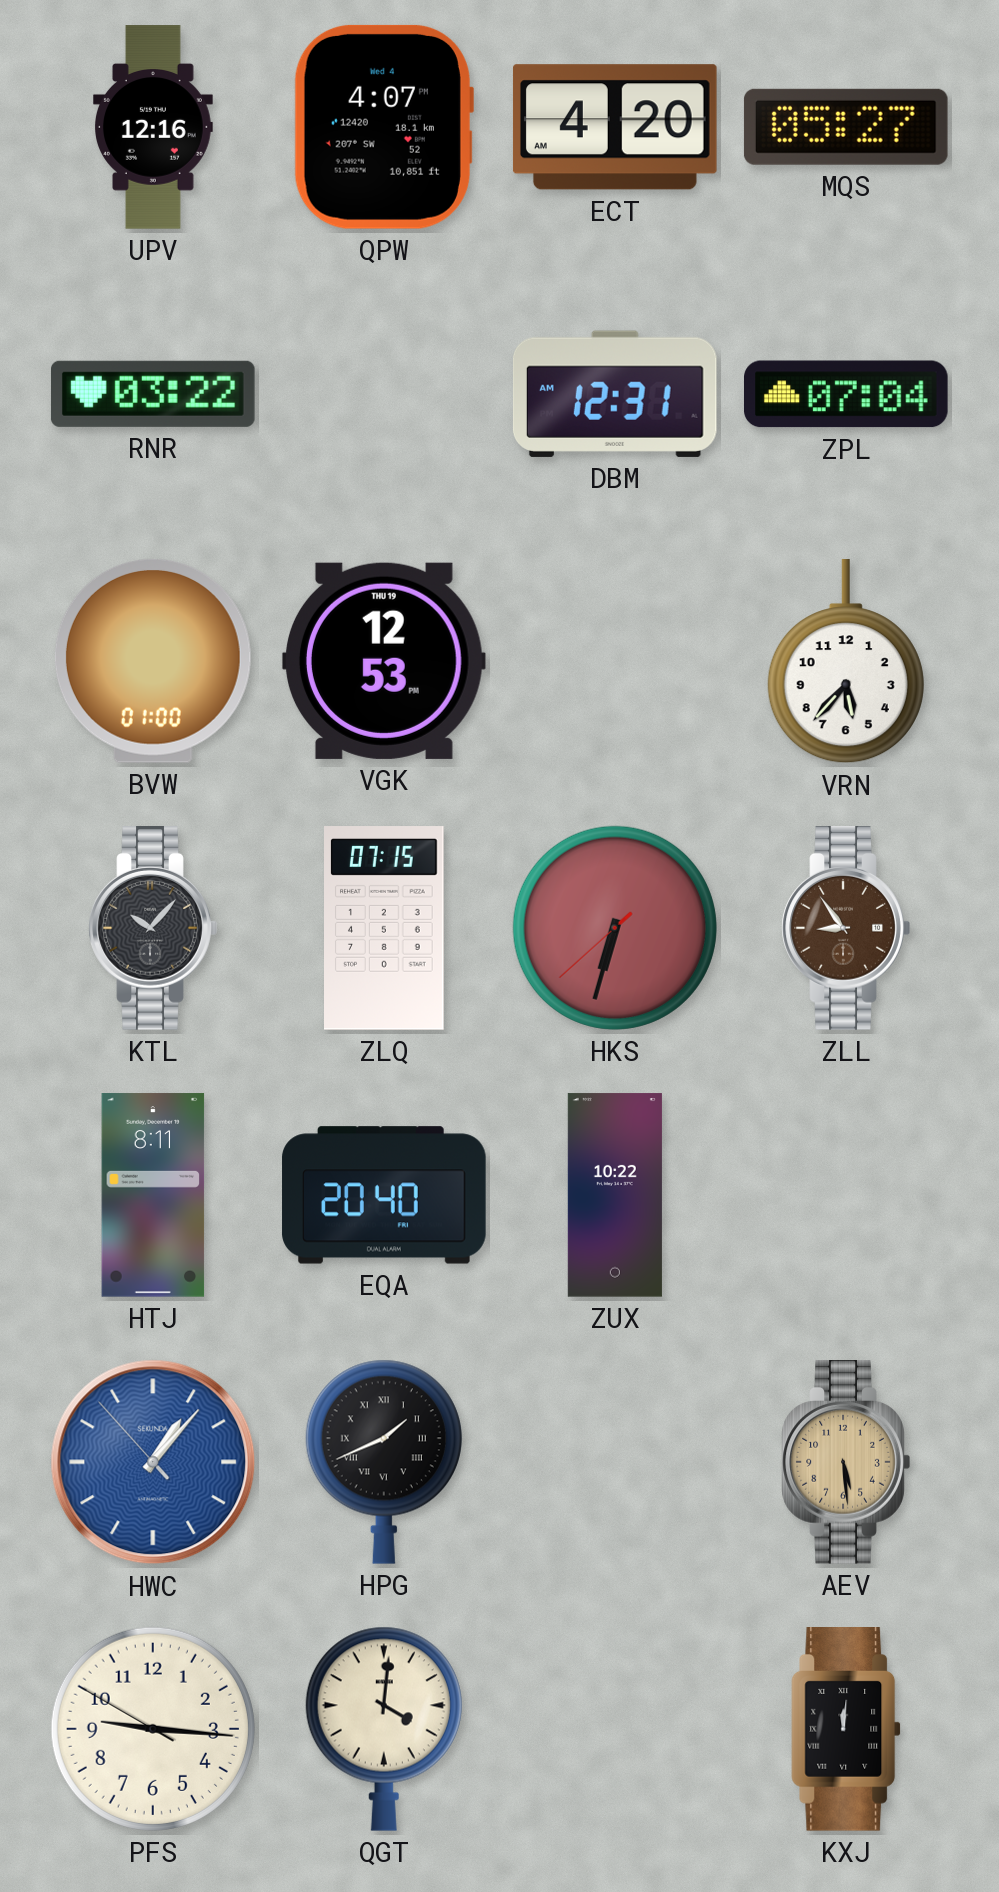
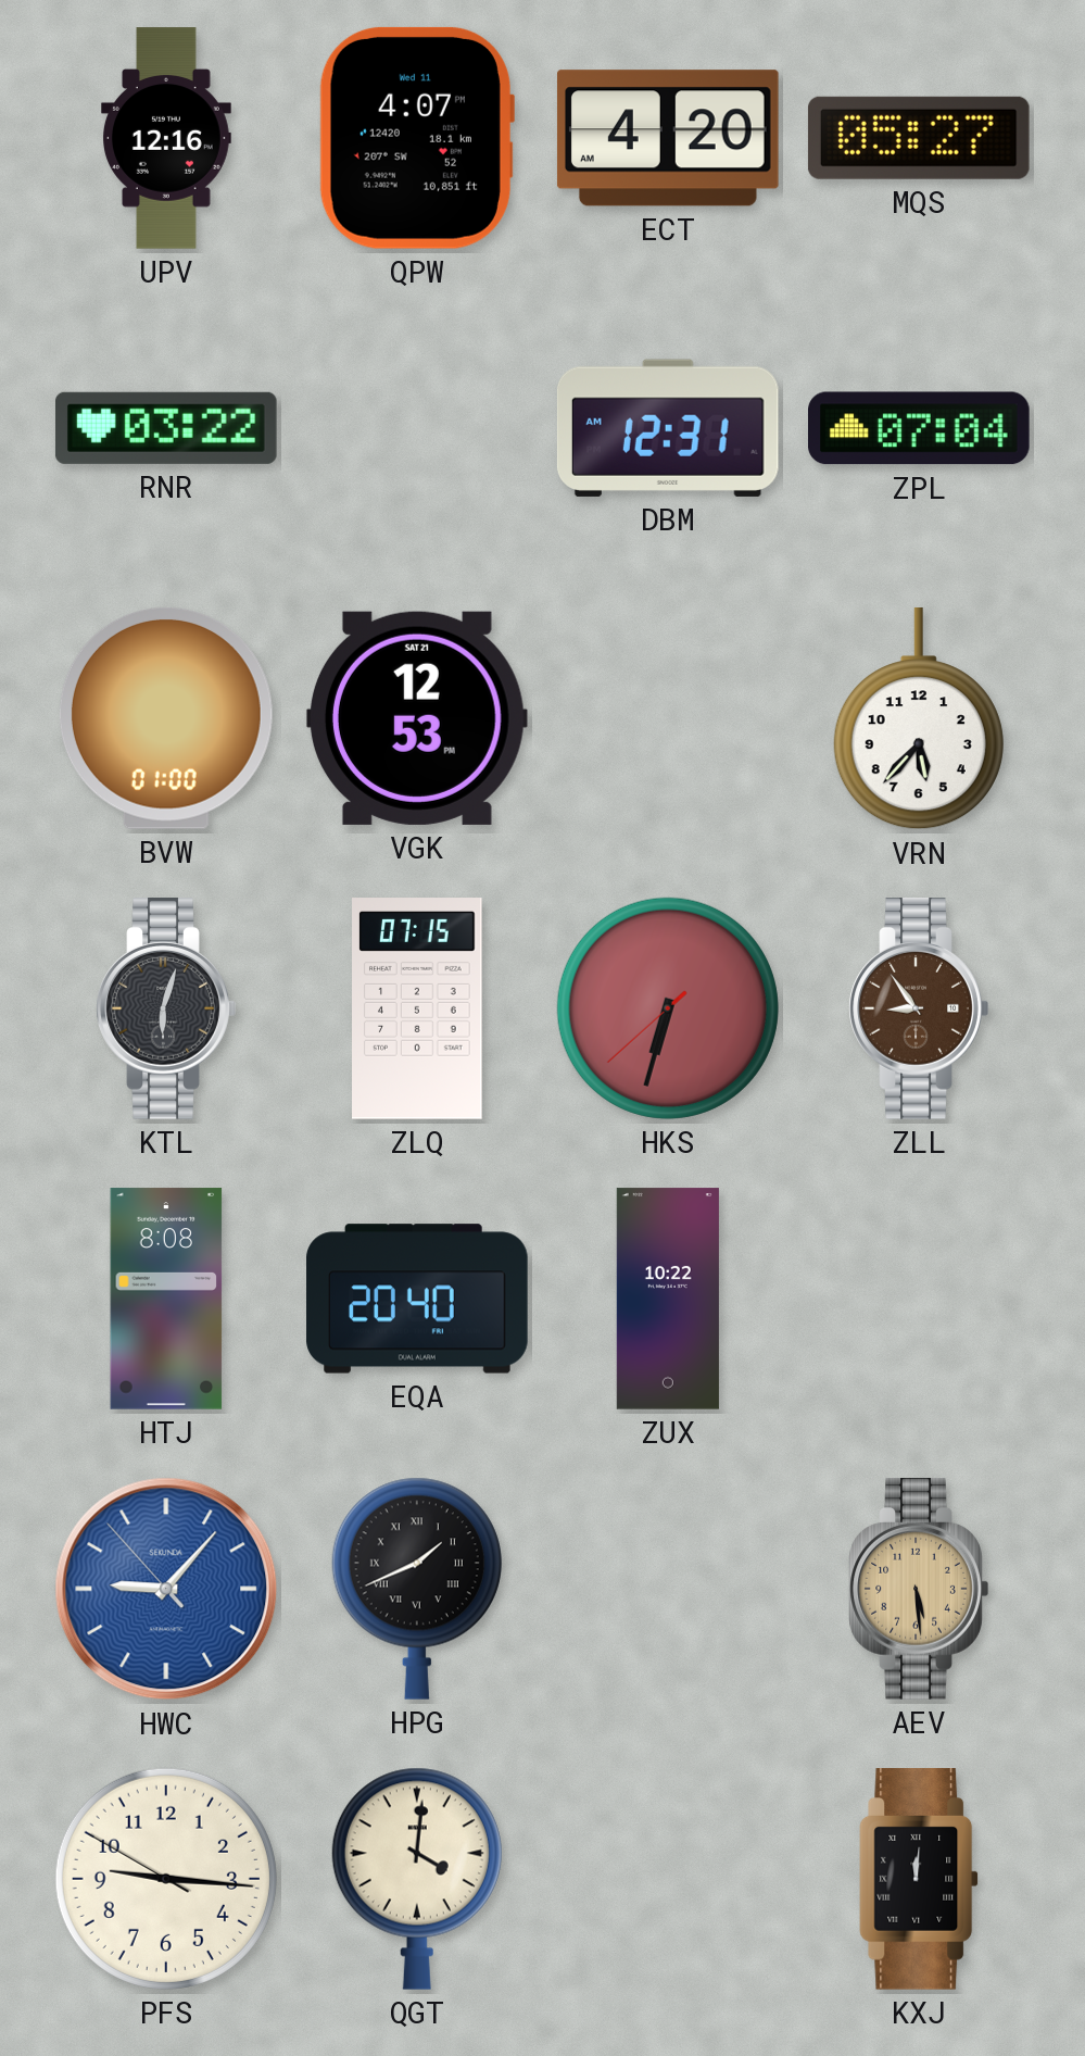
QPW date: Wed 4 -> Wed 11 (416, 138)
VGK date: THU 19 -> SAT 21 (417, 718)
KTL: 10:07 -> 6:03 (166, 1010)
HTJ: 8:11 -> 8:08 (166, 1299)
HWC: 1:06 -> 9:06 (166, 1589)
